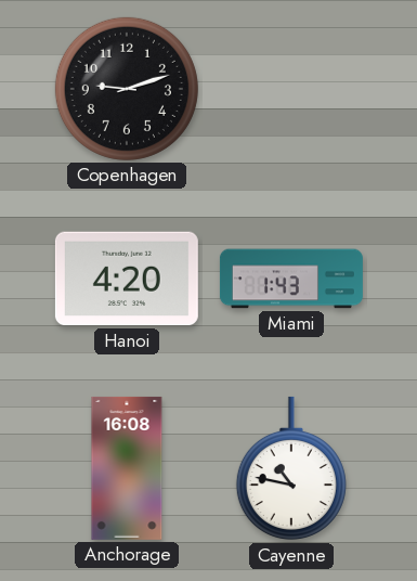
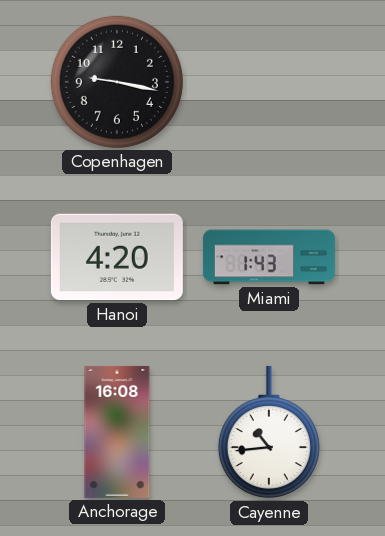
Copenhagen: 9:12 -> 9:17 (117, 82)
Cayenne: 10:47 -> 10:44 (269, 432)
